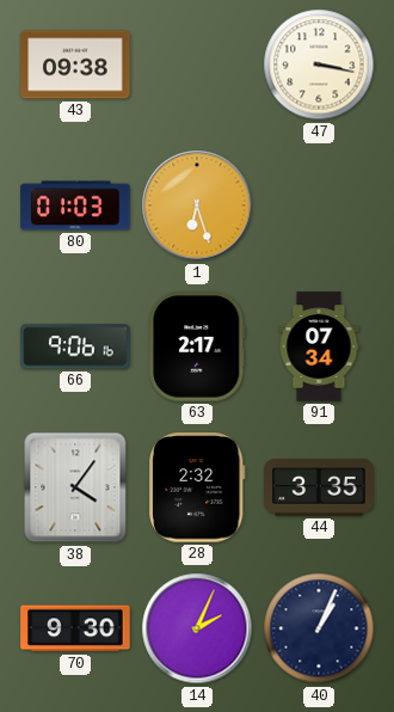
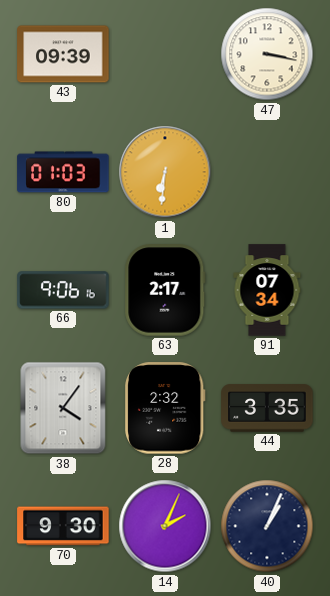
43: 09:38 -> 09:39 (63, 54)
1: 6:27 -> 6:31 (165, 172)
